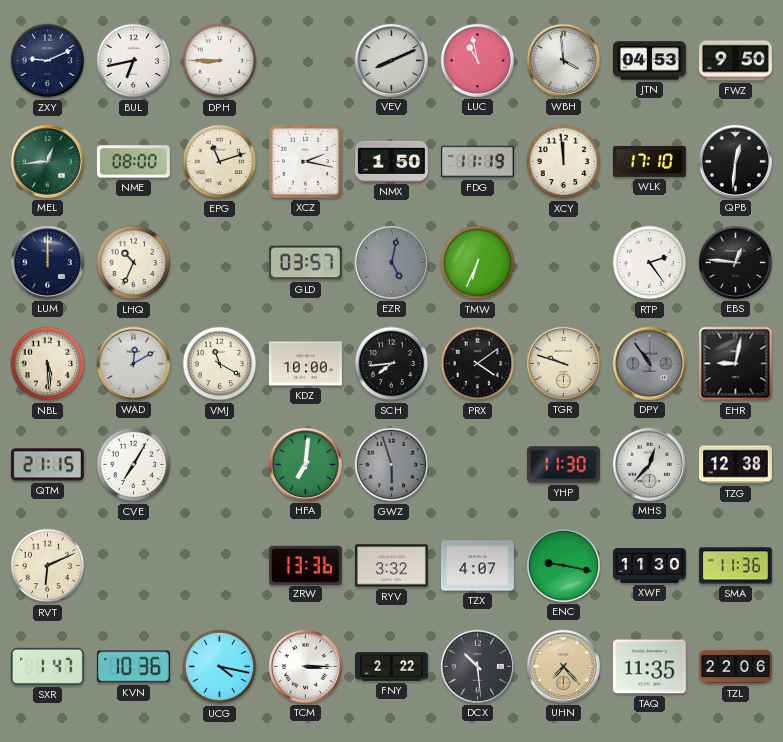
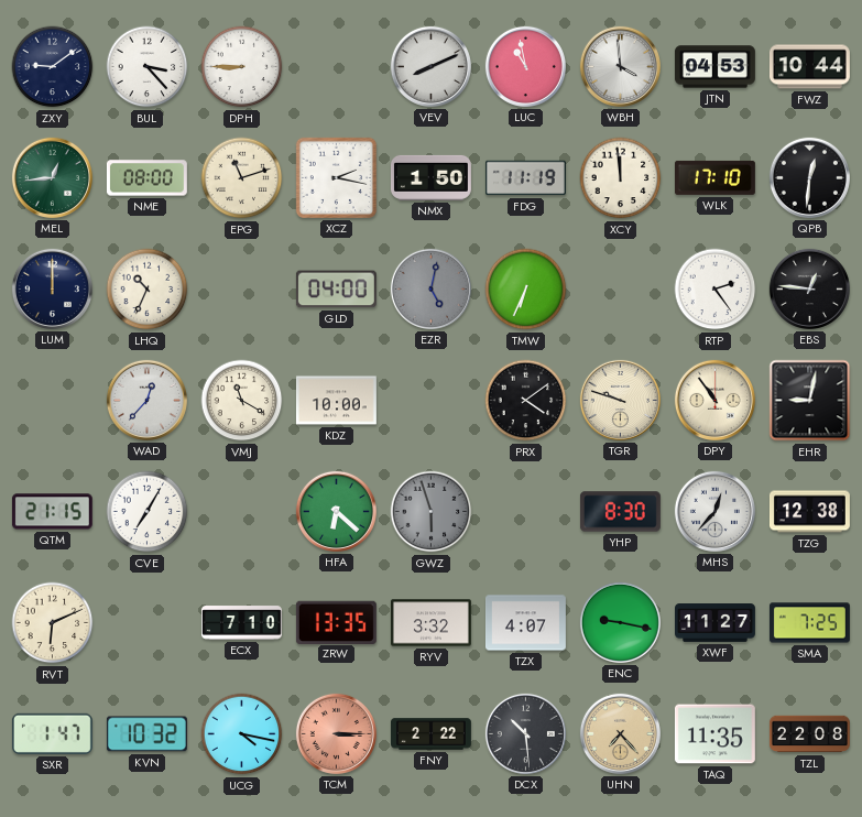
ZXY: 9:11 -> 9:09 (53, 67)
BUL: 6:43 -> 3:23 (148, 67)
FWZ: 9:50 -> 10:44 (809, 67)
GLD: 03:57 -> 04:00 (336, 290)
NBL: 5:29 -> none (48, 364)
WAD: 12:10 -> 12:37 (146, 400)
SCH: 7:44 -> none (392, 364)
DPY dial: grey -> cream (714, 400)
HFA: 7:01 -> 6:22 (336, 511)
YHP: 11:30 -> 8:30 (620, 512)
ECX: none -> 7:10 (241, 623)
ZRW: 13:36 -> 13:35 (336, 622)
XWF: 11:30 -> 11:27 (716, 623)
SMA: 11:36 -> 7:25 (809, 623)
KVN: 10:36 -> 10:32 (146, 734)
TCM dial: white -> salmon (336, 733)
TZL: 22:06 -> 22:08 (809, 734)
